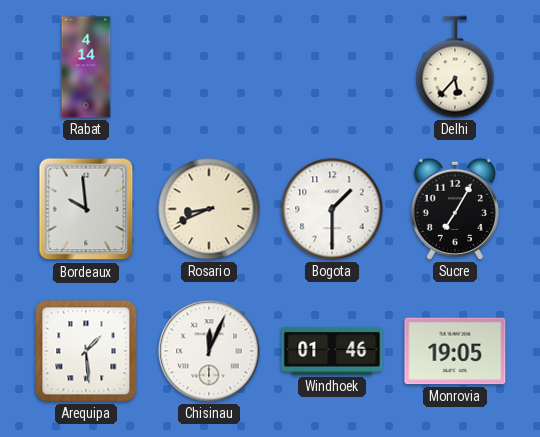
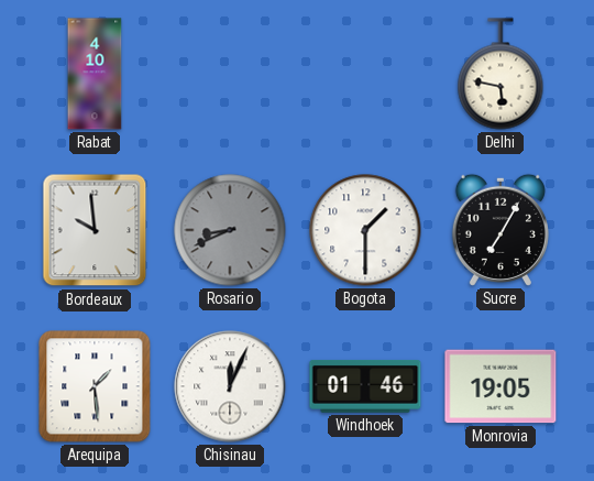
Rabat: 4:14 -> 4:10 (95, 74)
Delhi: 5:37 -> 5:47 (501, 74)
Rosario dial: cream -> grey (230, 230)
